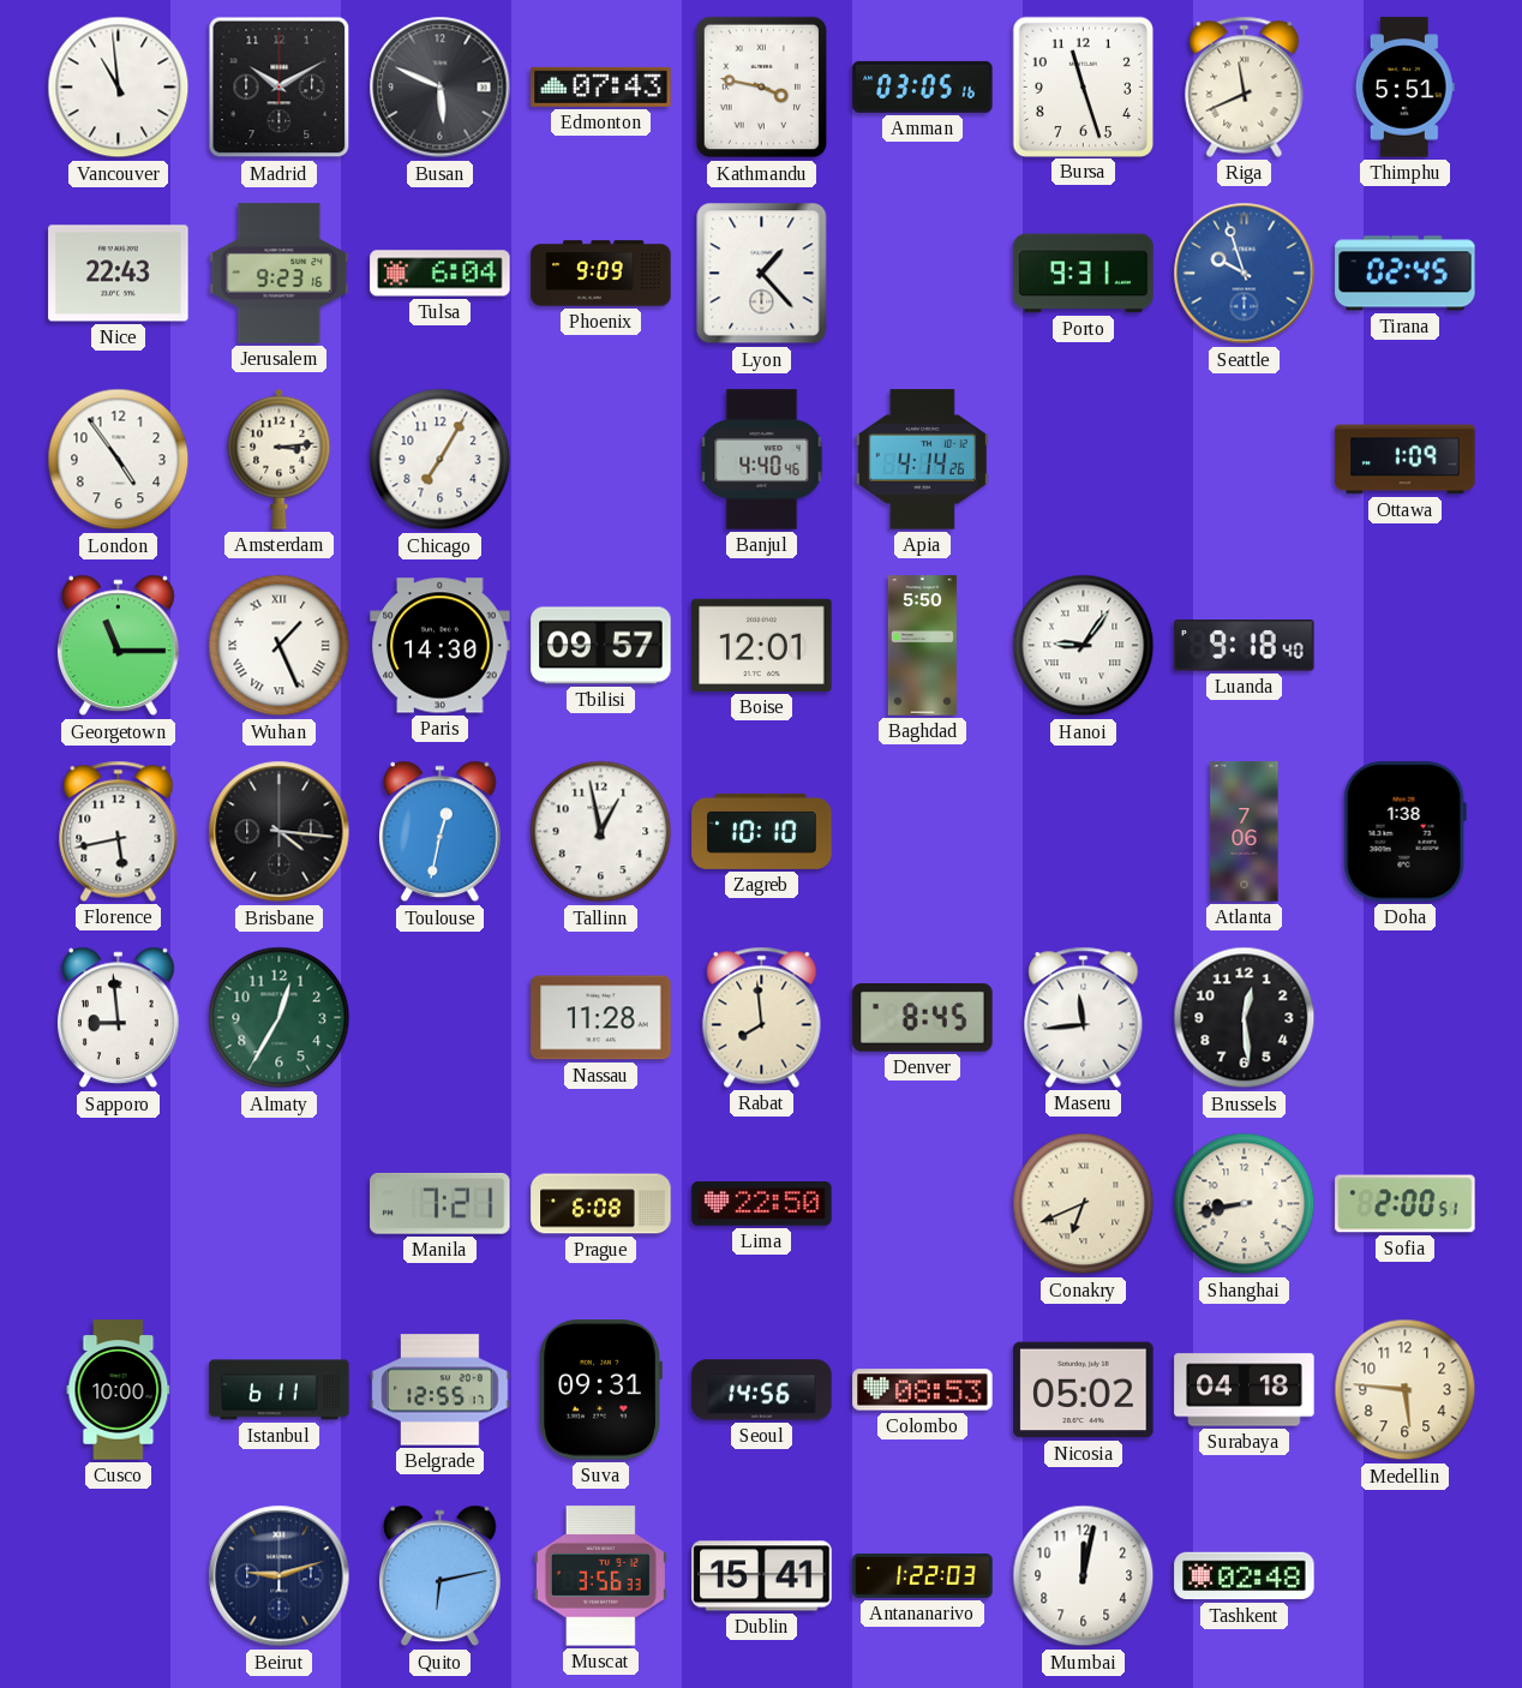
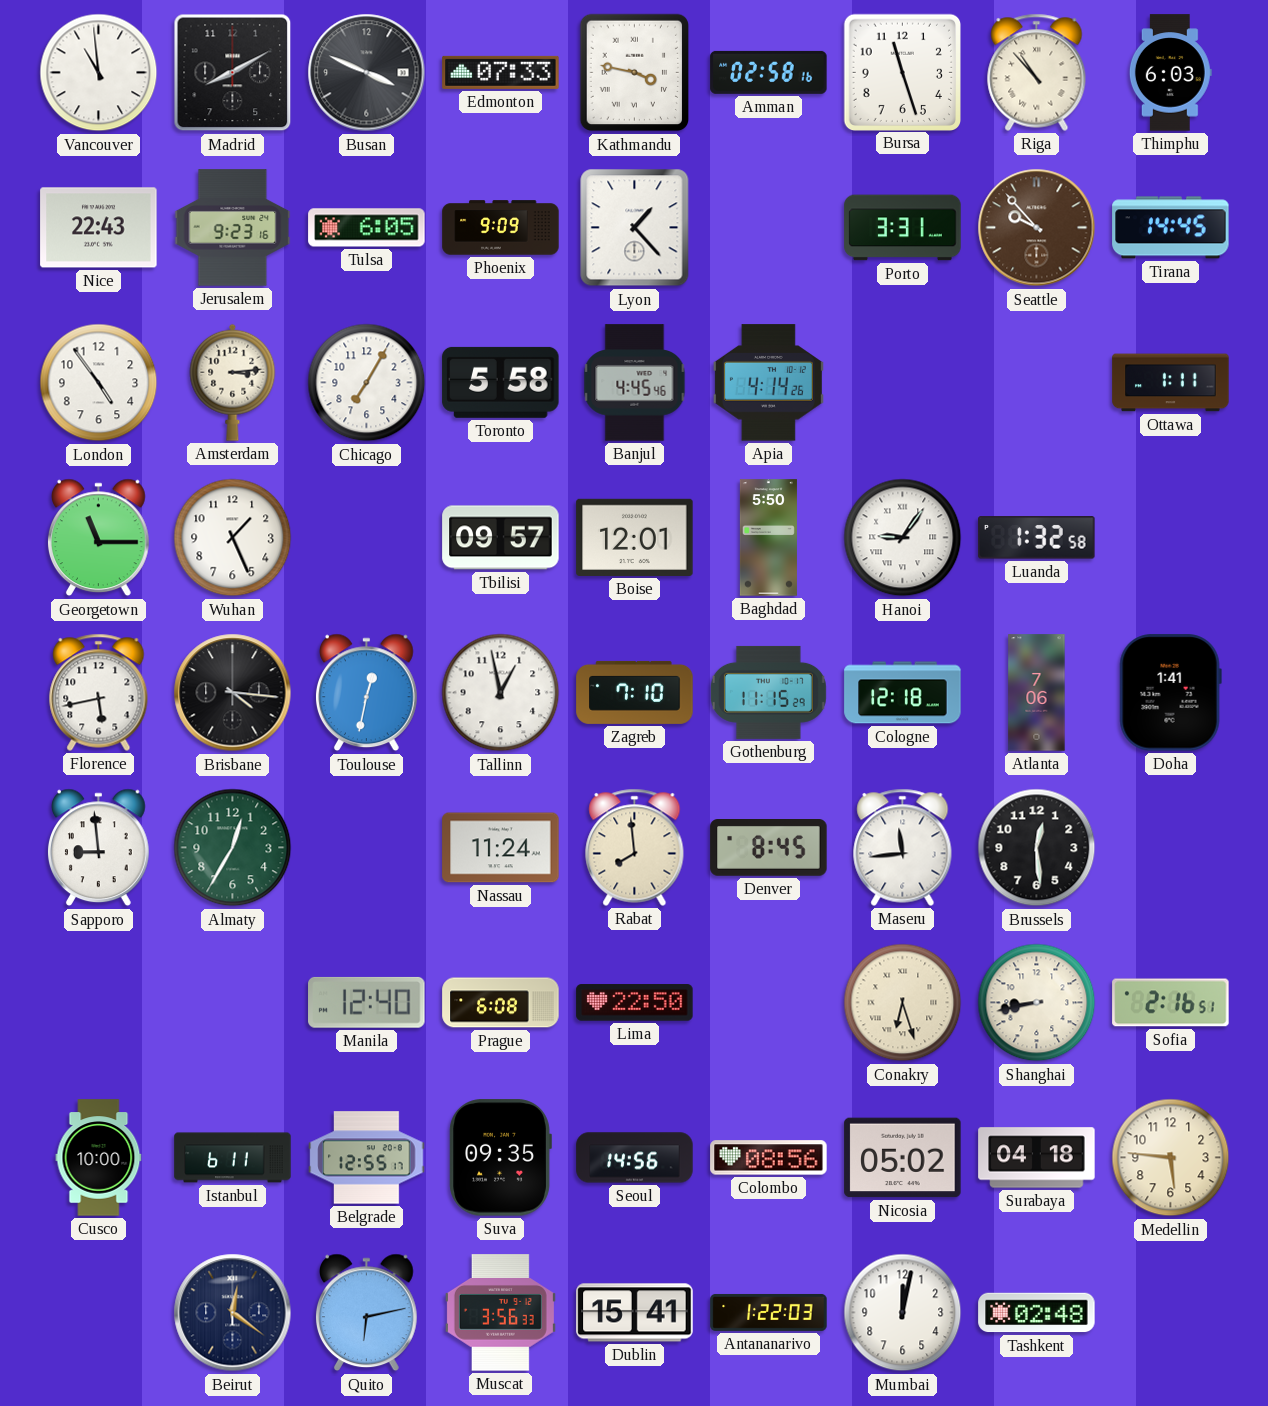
Madrid: 10:10 -> 8:10 (233, 73)
Busan: 5:49 -> 3:49 (367, 73)
Edmonton: 07:43 -> 07:33 (501, 72)
Amman: 03:05 -> 02:58 (769, 72)
Riga: 11:41 -> 10:53 (1037, 72)
Thimphu: 5:51 -> 6:03 (1170, 73)
Tulsa: 6:04 -> 6:05 (367, 228)
Porto: 9:31 -> 3:31 (903, 228)
Seattle: 9:57 -> 9:53 (1037, 228)
Seattle dial: blue -> brown (1037, 228)
Tirana: 02:45 -> 14:45 (1171, 228)
Toronto: none -> 5:58 (501, 382)
Banjul: 4:40 -> 4:45 (635, 383)
Ottawa: 1:09 -> 1:11 (1171, 383)
Wuhan numerals: Roman -> Arabic (233, 538)
Paris: 14:30 -> none (441, 646)
Luanda: 9:18 -> 1:32 (1037, 538)
Zagreb: 10:10 -> 7:10 (635, 692)
Gothenburg: none -> 11:15 (768, 692)
Cologne: none -> 12:18 (903, 693)
Doha: 1:38 -> 1:41 (1170, 693)
Nassau: 11:28 -> 11:24 (501, 848)
Manila: 7:21 -> 12:40 (367, 1002)
Conakry: 6:41 -> 6:27 (903, 1003)
Sofia: 2:00 -> 2:16 (1171, 1003)
Suva: 09:31 -> 09:35 (500, 1158)
Colombo: 08:53 -> 08:56 (769, 1158)
Beirut: 9:12 -> 12:21 (233, 1313)
